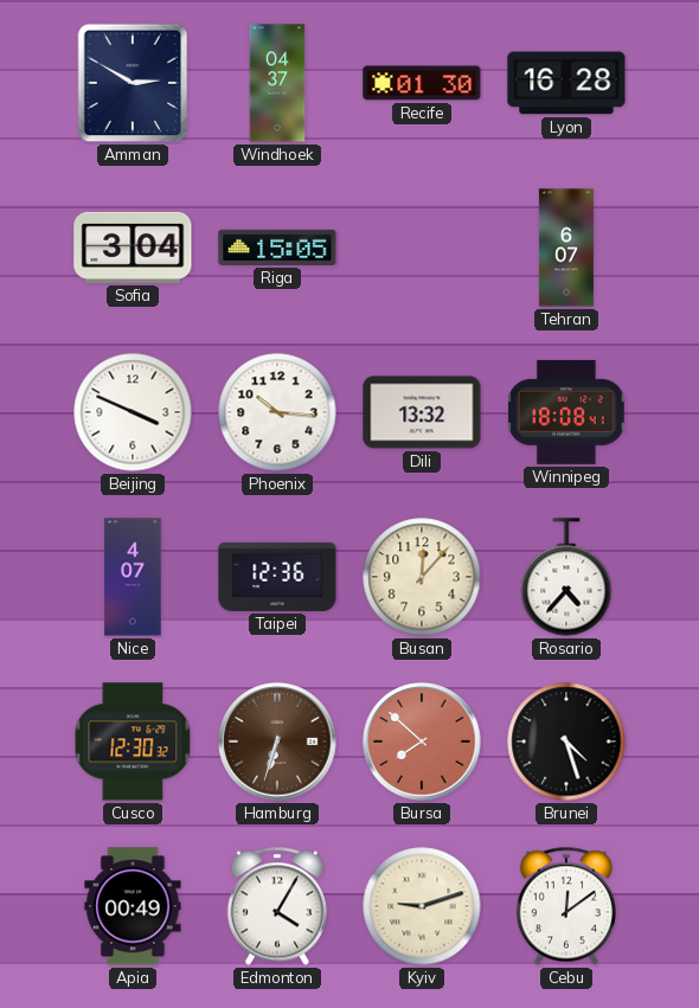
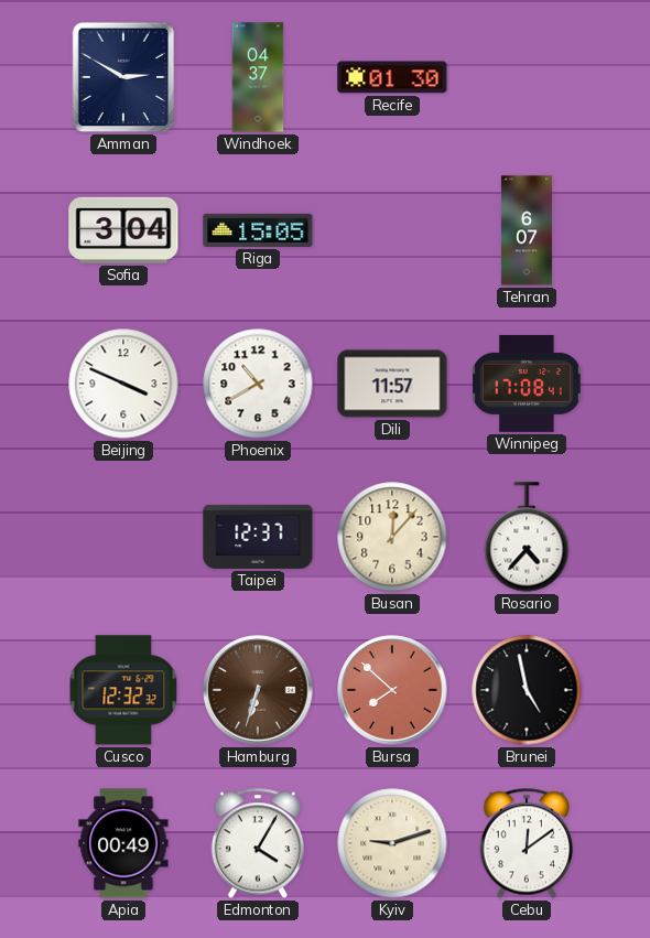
Lyon: 16:28 -> none (566, 83)
Phoenix: 10:16 -> 10:40 (258, 384)
Dili: 13:32 -> 11:57 (392, 384)
Winnipeg: 18:08 -> 17:08 (527, 384)
Nice: 4:07 -> none (133, 577)
Taipei: 12:36 -> 12:37 (258, 537)
Cusco: 12:30 -> 12:32 (123, 690)
Brunei: 4:27 -> 4:58 (527, 690)
